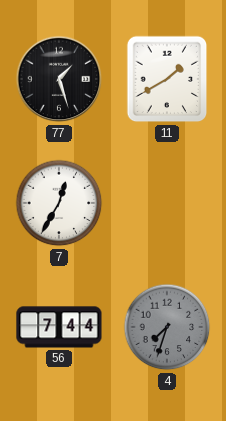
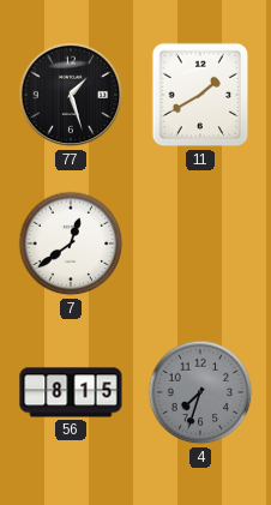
7: 12:35 -> 12:39 (71, 244)
56: 7:44 -> 8:15 (71, 392)
